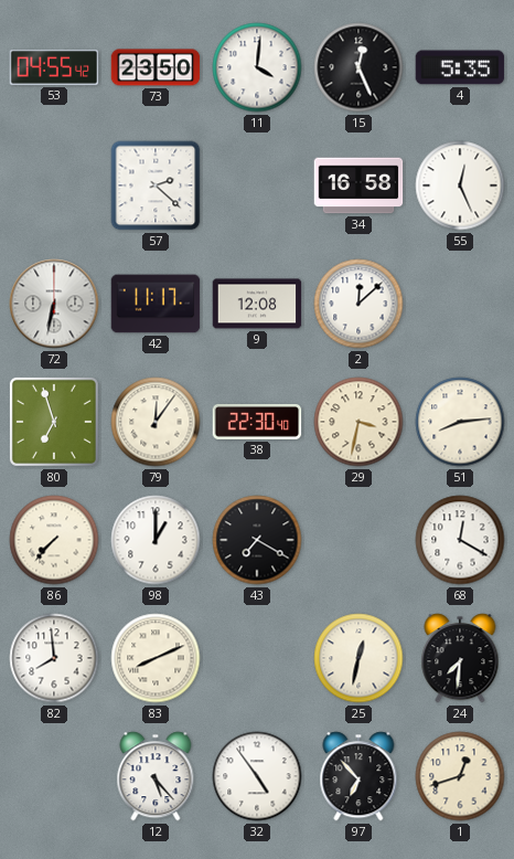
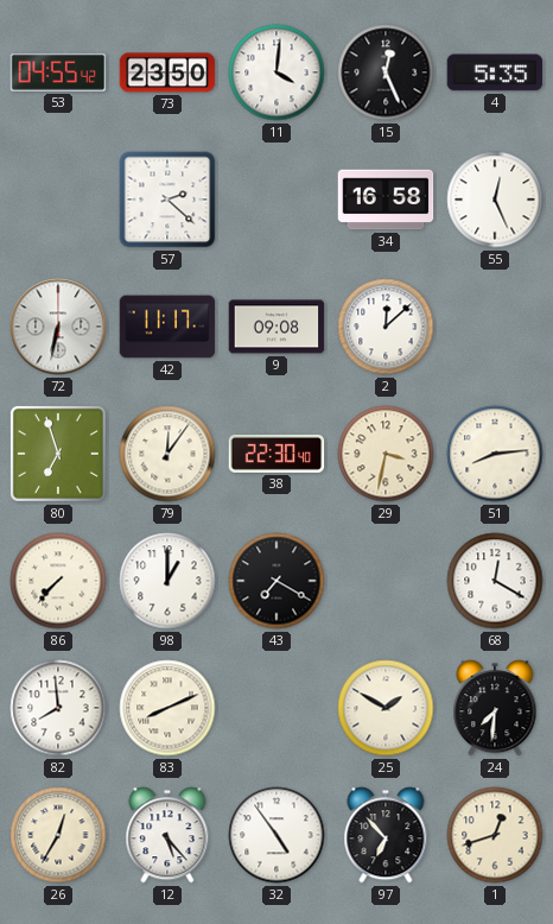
9: 12:08 -> 09:08 (276, 327)
25: 12:32 -> 1:50 (386, 708)
26: none -> 12:35 (58, 835)
